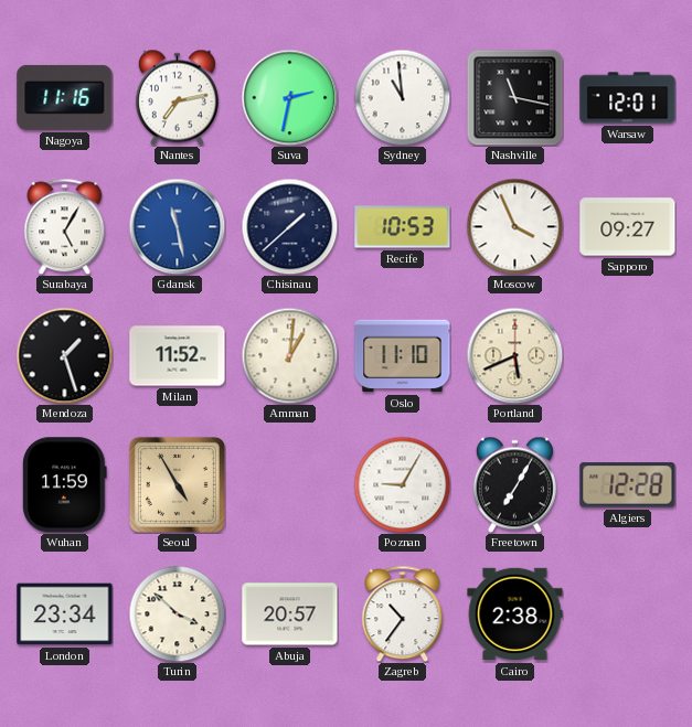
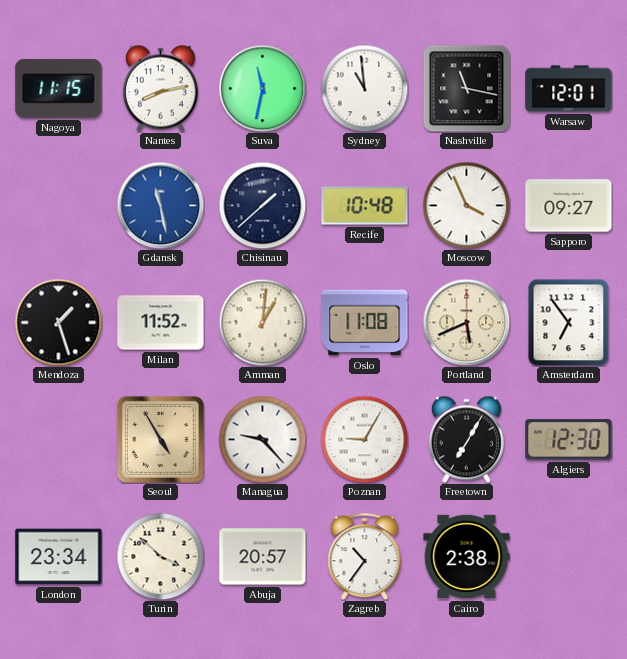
Nagoya: 11:16 -> 11:15 (59, 88)
Nantes: 7:13 -> 8:13 (160, 88)
Suva: 2:32 -> 11:32 (262, 88)
Surabaya: 5:05 -> none (65, 226)
Recife: 10:53 -> 10:48 (365, 206)
Oslo: 11:10 -> 11:08 (365, 323)
Amsterdam: none -> 6:54 (569, 322)
Wuhan: 11:59 -> none (65, 485)
Managua: none -> 9:23 (262, 439)
Algiers: 12:28 -> 12:30 (569, 440)
